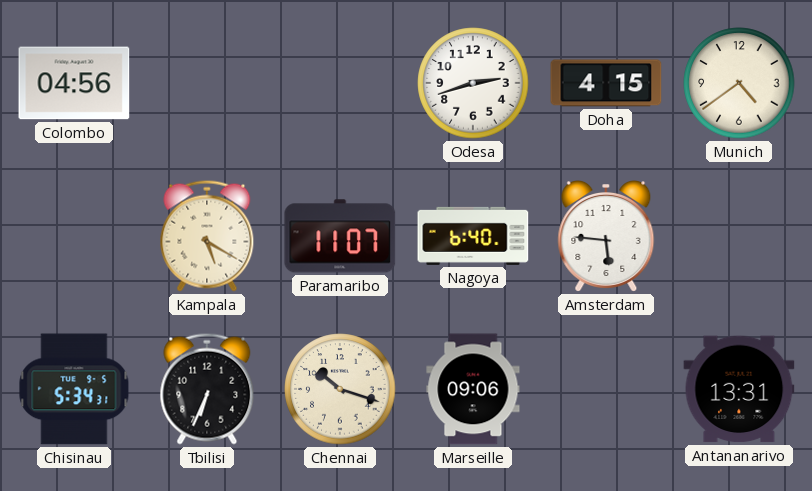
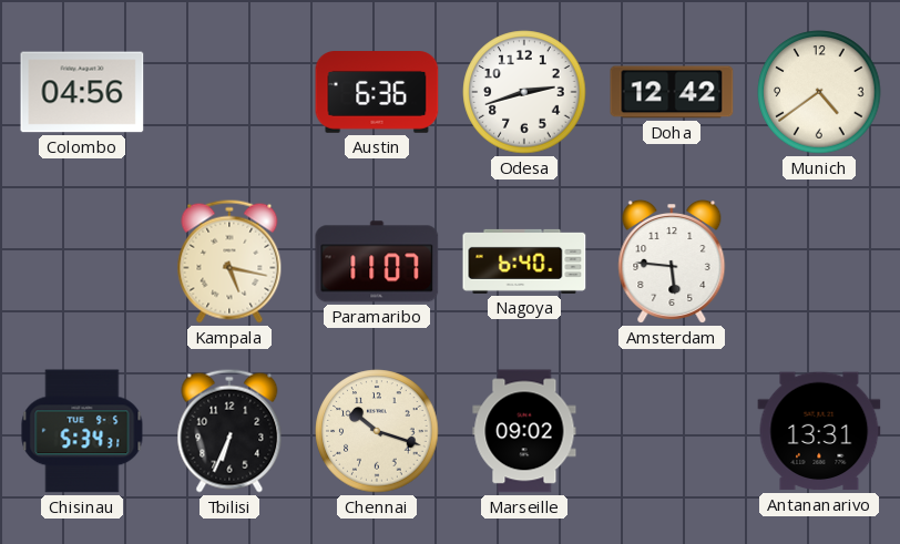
Austin: none -> 6:36 (377, 93)
Doha: 4:15 -> 12:42 (672, 92)
Kampala: 5:20 -> 5:17 (229, 261)
Marseille: 09:06 -> 09:02 (524, 431)
